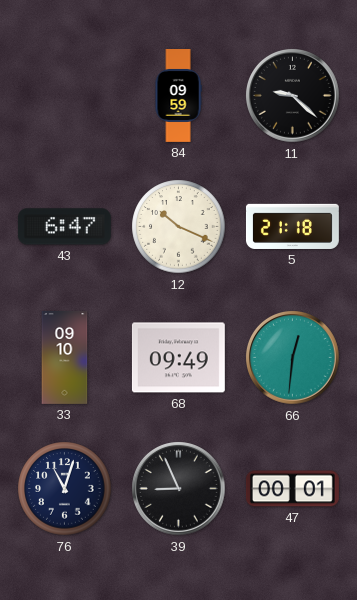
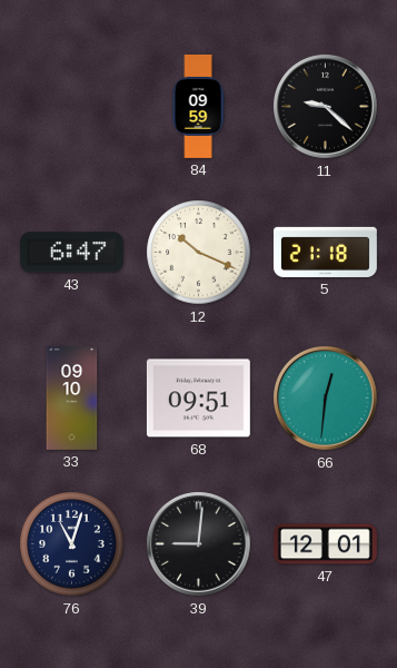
68: 09:49 -> 09:51 (198, 399)
39: 8:56 -> 9:01 (199, 544)
47: 00:01 -> 12:01 (325, 544)
